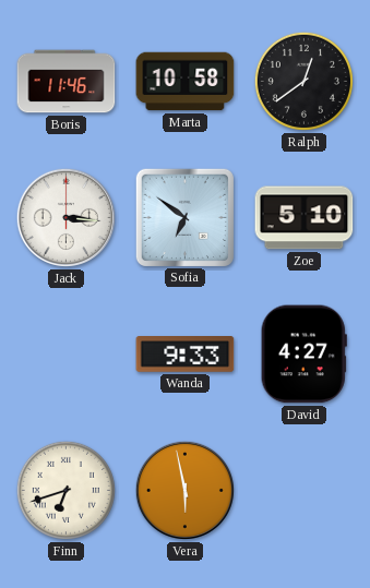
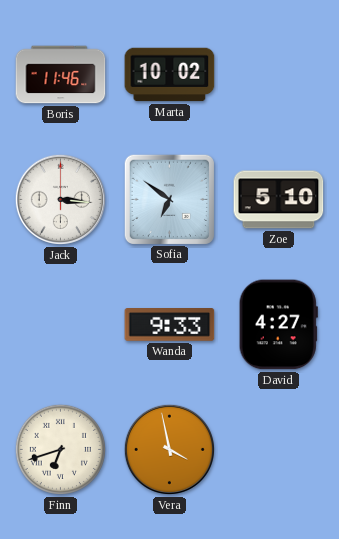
Marta: 10:58 -> 10:02 (170, 75)
Ralph: 12:39 -> none (303, 81)
Vera: 5:58 -> 3:58 (169, 449)
